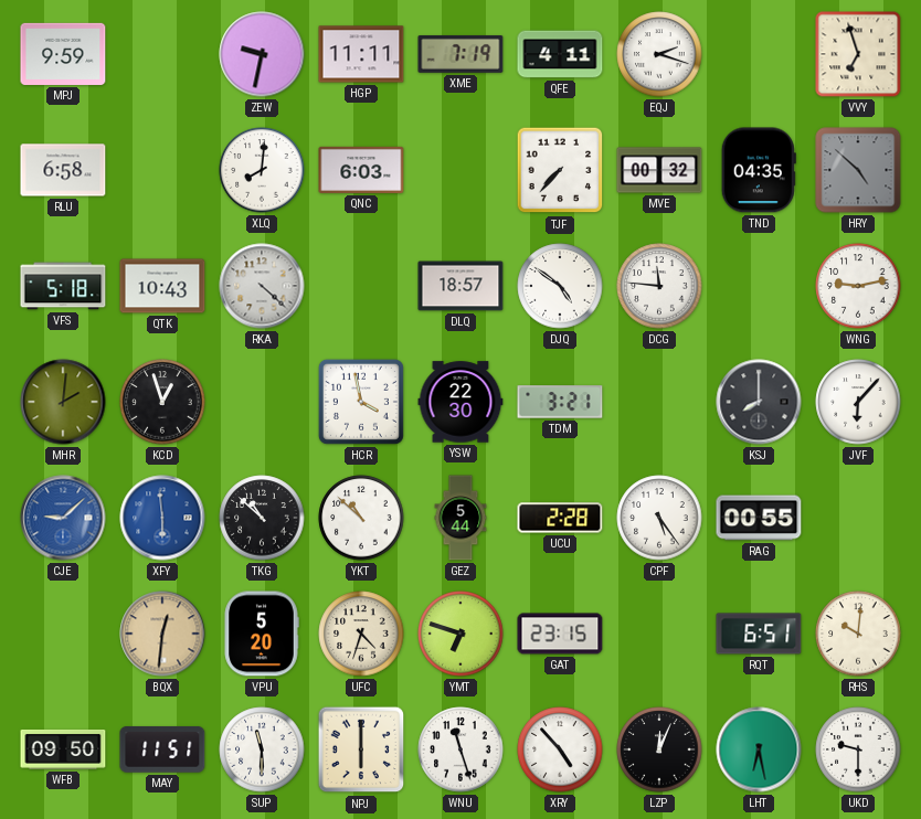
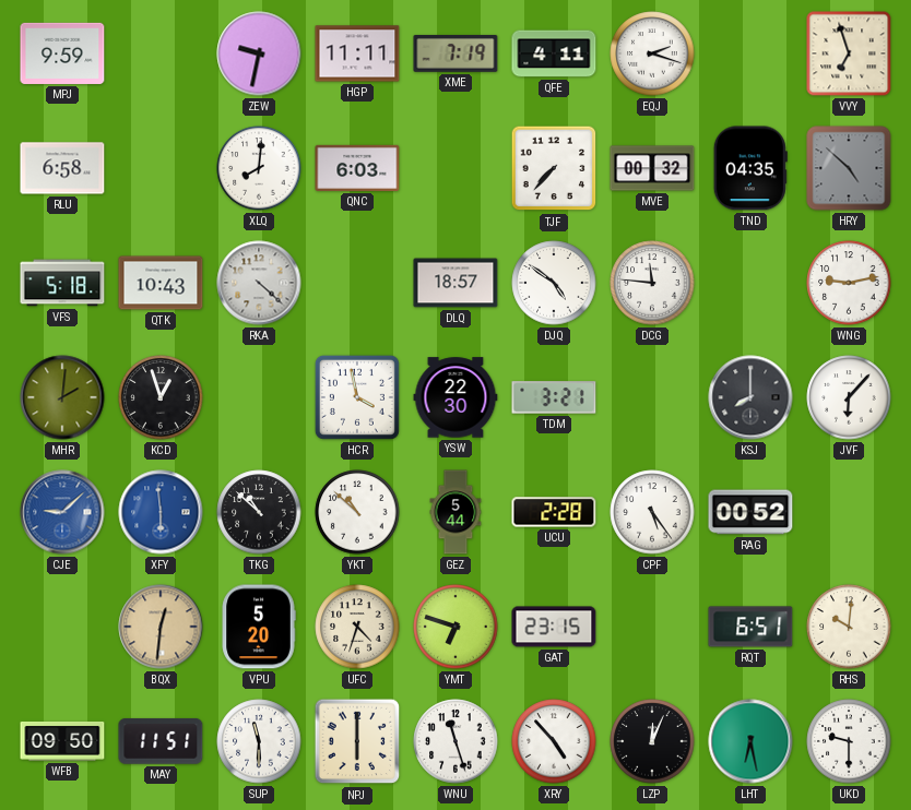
RAG: 00:55 -> 00:52 (750, 512)
